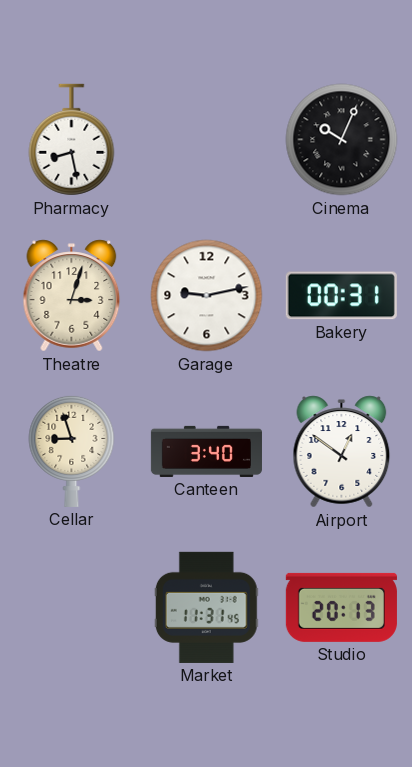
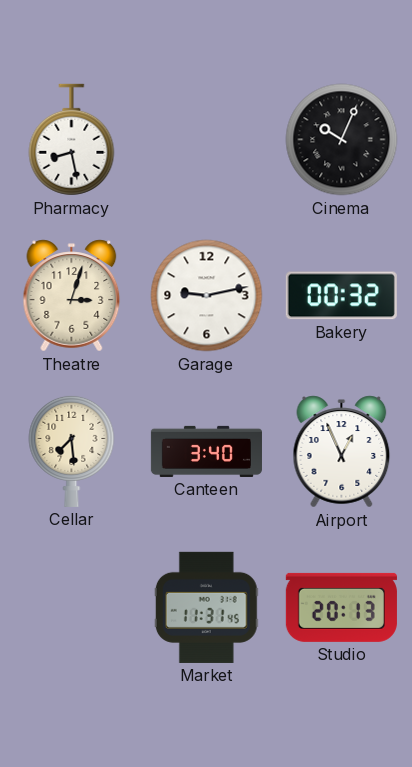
Bakery: 00:31 -> 00:32 (341, 296)
Cellar: 8:57 -> 7:29 (72, 451)
Airport: 12:51 -> 12:56 (342, 452)
